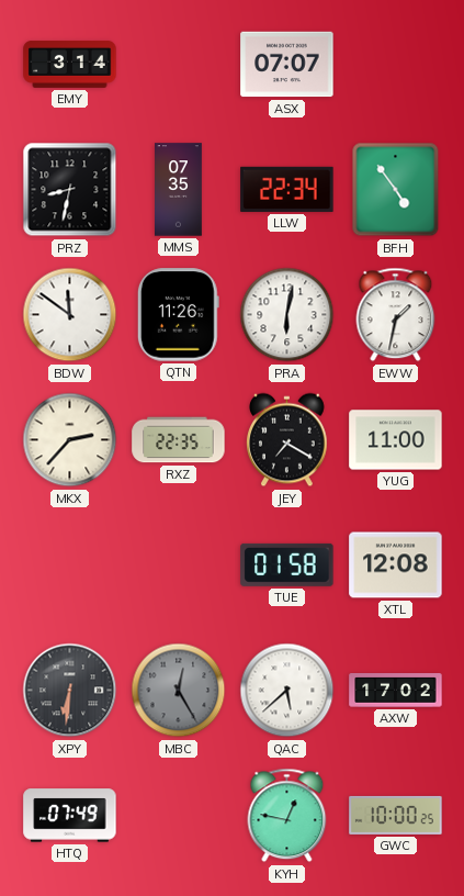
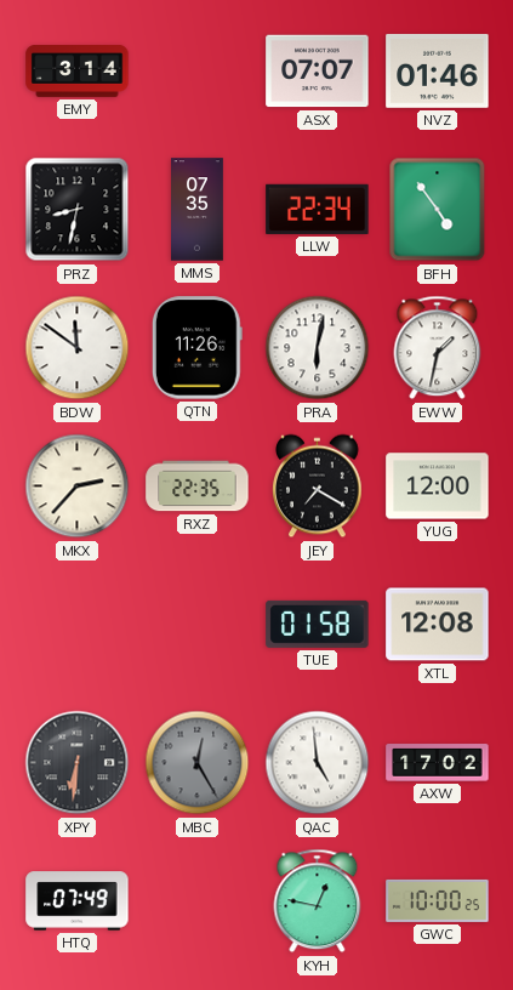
NVZ: none -> 01:46 (438, 70)
YUG: 11:00 -> 12:00 (438, 487)
QAC: 5:38 -> 4:59 (318, 763)
